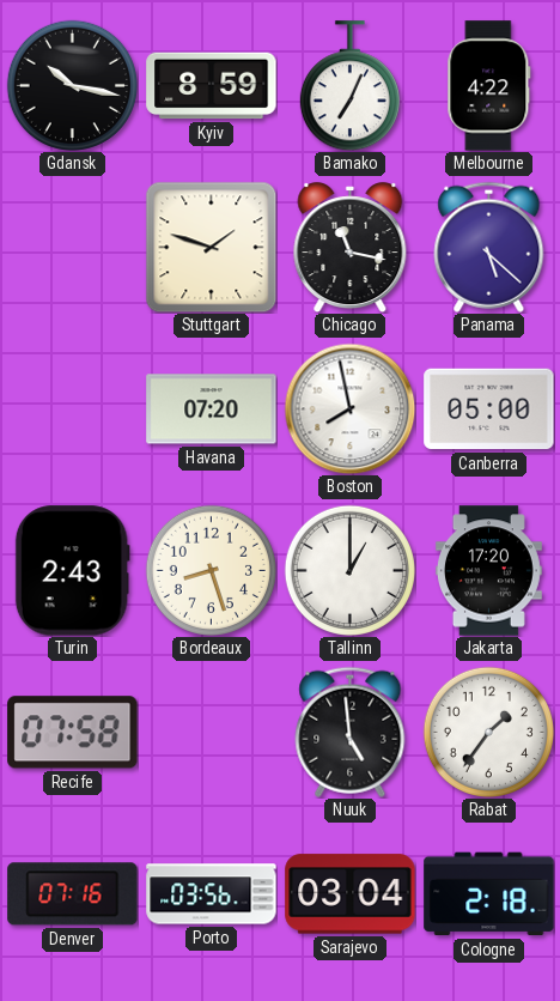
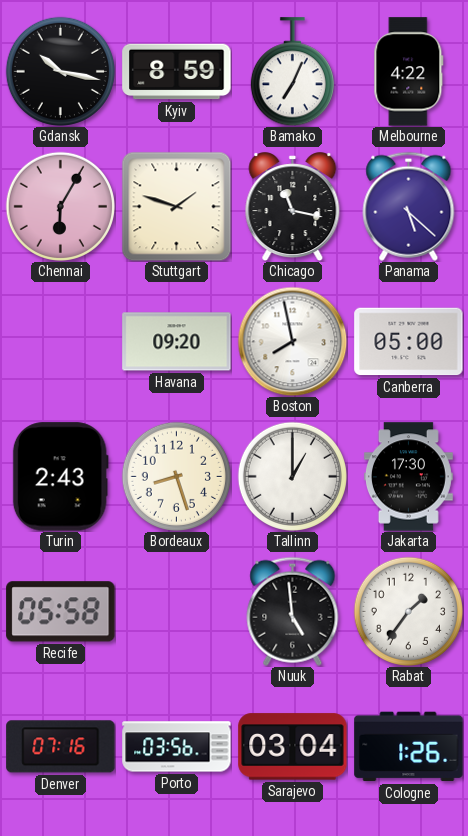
Chennai: none -> 6:05 (60, 206)
Havana: 07:20 -> 09:20 (177, 342)
Jakarta: 17:20 -> 17:30 (408, 477)
Recife: 07:58 -> 05:58 (61, 612)
Cologne: 2:18 -> 1:26 (409, 747)
